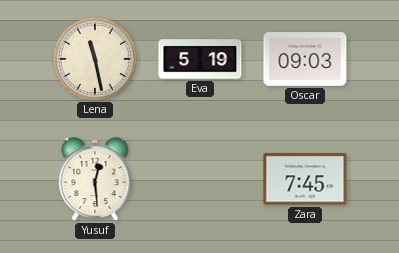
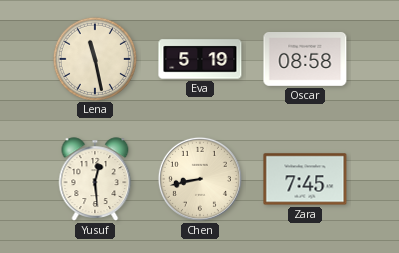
Oscar: 09:03 -> 08:58 (305, 60)
Chen: none -> 8:43 (200, 179)
